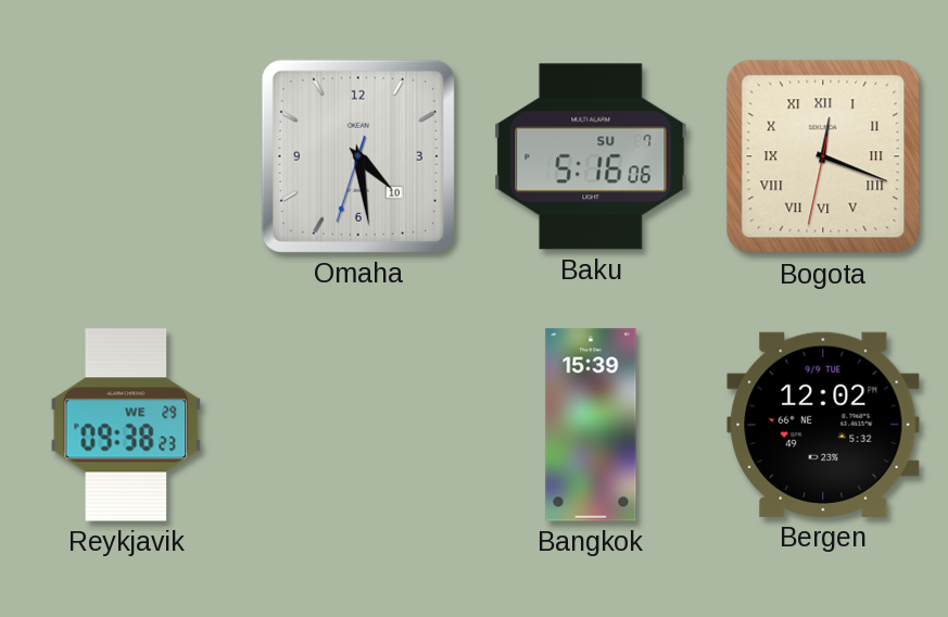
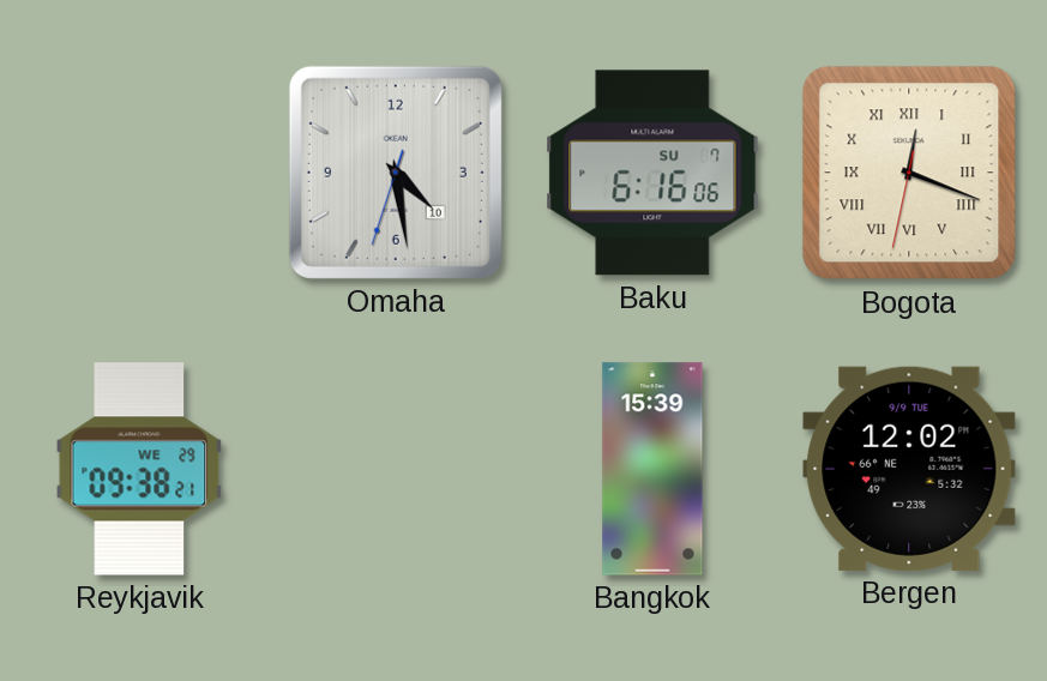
Baku: 5:16 -> 6:16 (652, 173)
Reykjavik: 09:38:23 -> 09:38:21 (139, 469)
